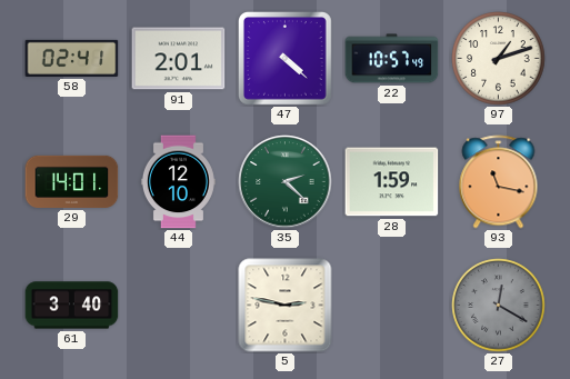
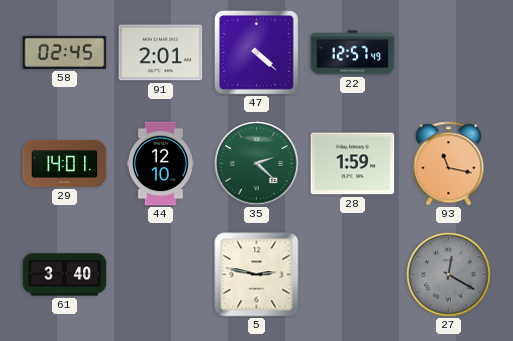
58: 02:41 -> 02:45 (65, 52)
22: 10:57 -> 12:57 (353, 53)
97: 1:12 -> none (499, 59)
